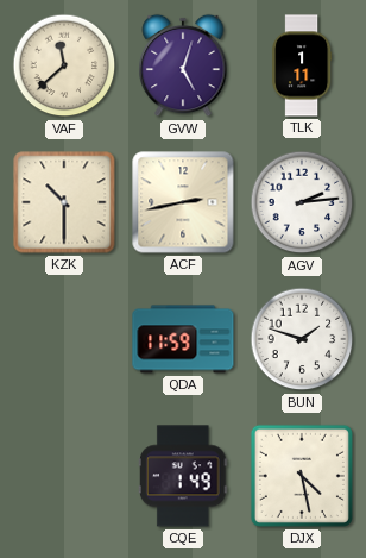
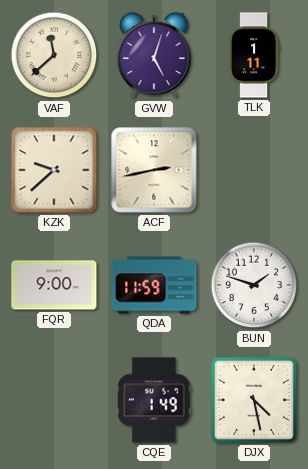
KZK: 10:30 -> 9:38 (54, 170)
AGV: 2:14 -> none (302, 202)
FQR: none -> 9:00 (54, 285)
